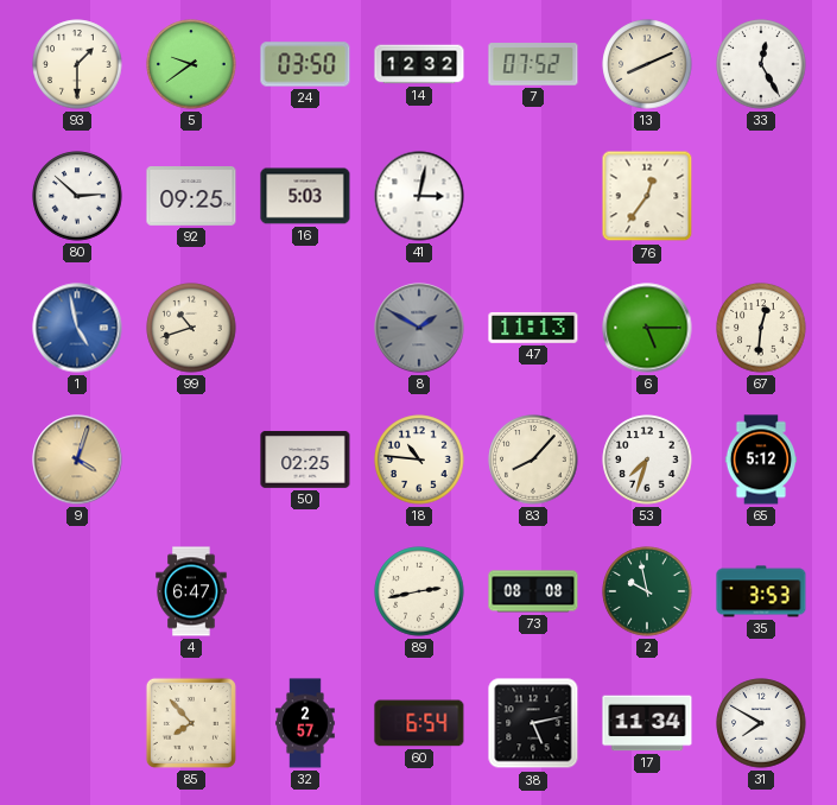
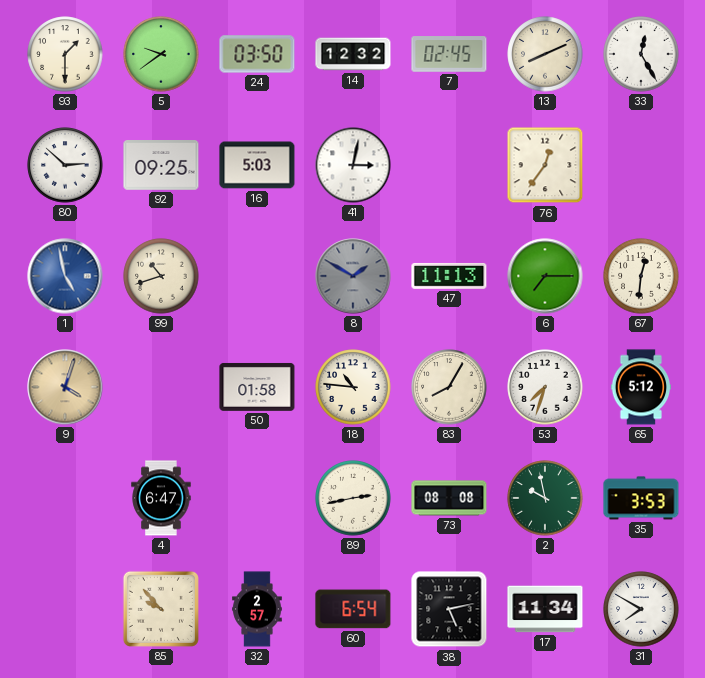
7: 07:52 -> 02:45 (449, 54)
6: 5:15 -> 7:15 (545, 276)
50: 02:25 -> 01:58 (257, 387)
83: 8:07 -> 8:05 (449, 387)
85: 7:53 -> 9:53 (161, 609)
